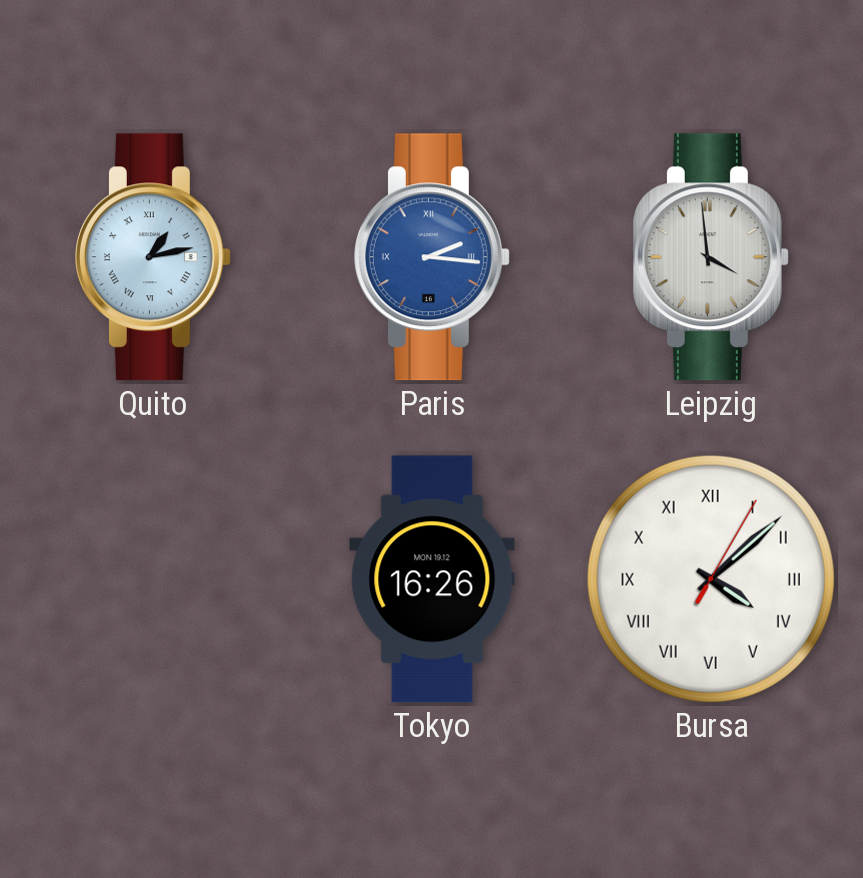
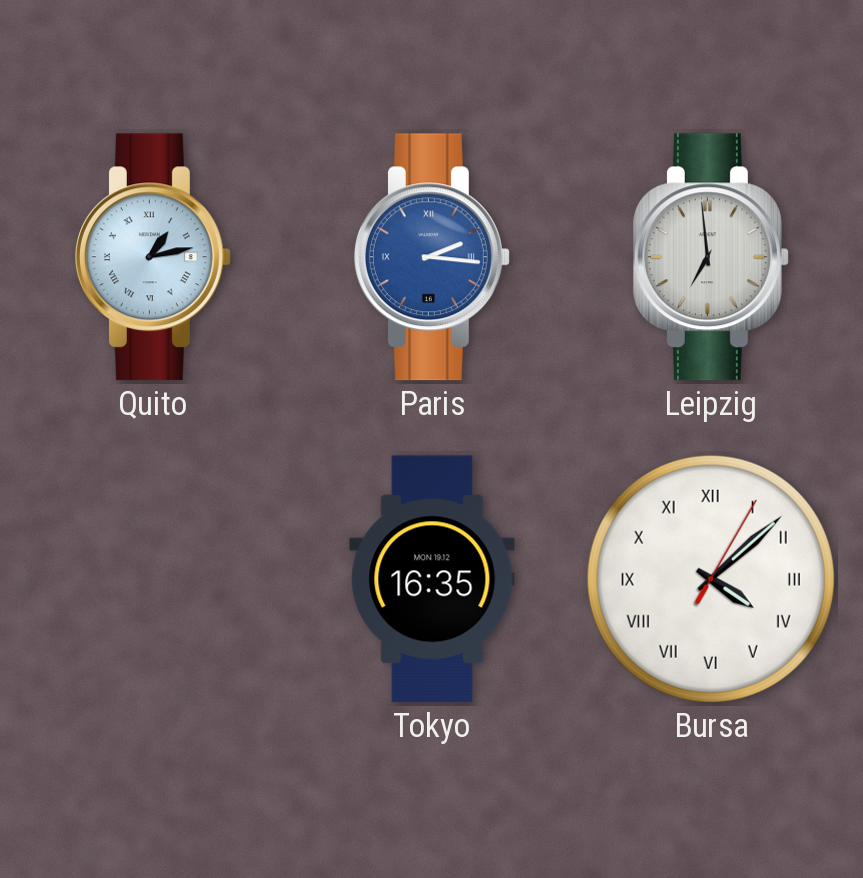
Leipzig: 3:59 -> 6:59 (711, 257)
Tokyo: 16:26 -> 16:35 (432, 579)
